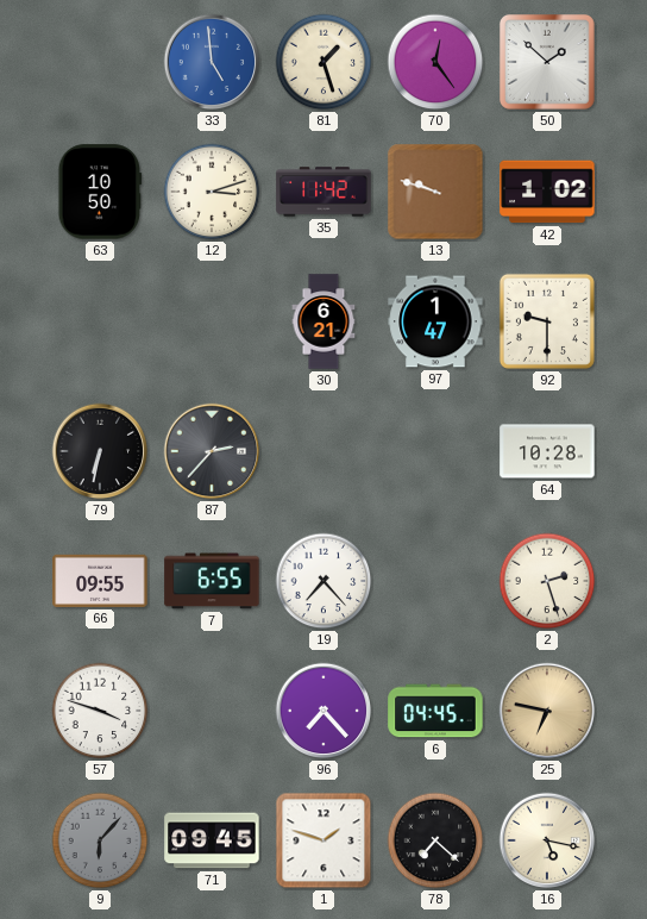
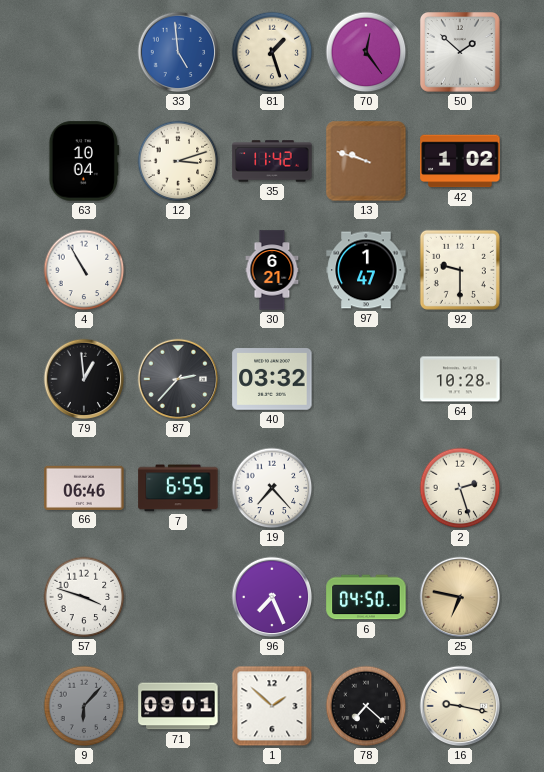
63: 10:50 -> 10:04 (84, 161)
4: none -> 10:55 (84, 270)
79: 6:32 -> 12:59 (84, 379)
40: none -> 03:32 (272, 379)
66: 09:55 -> 06:46 (84, 488)
96: 7:23 -> 7:26 (272, 597)
6: 04:45 -> 04:50 (366, 597)
71: 09:45 -> 09:01 (178, 706)
1: 1:48 -> 1:52 (272, 706)
16: 5:17 -> 9:17 (460, 706)
